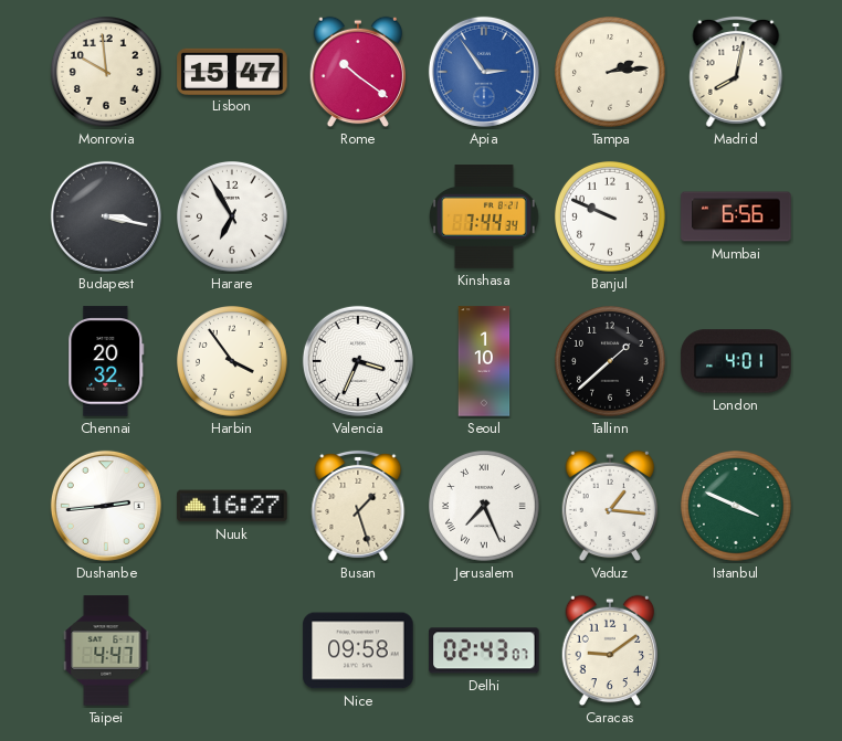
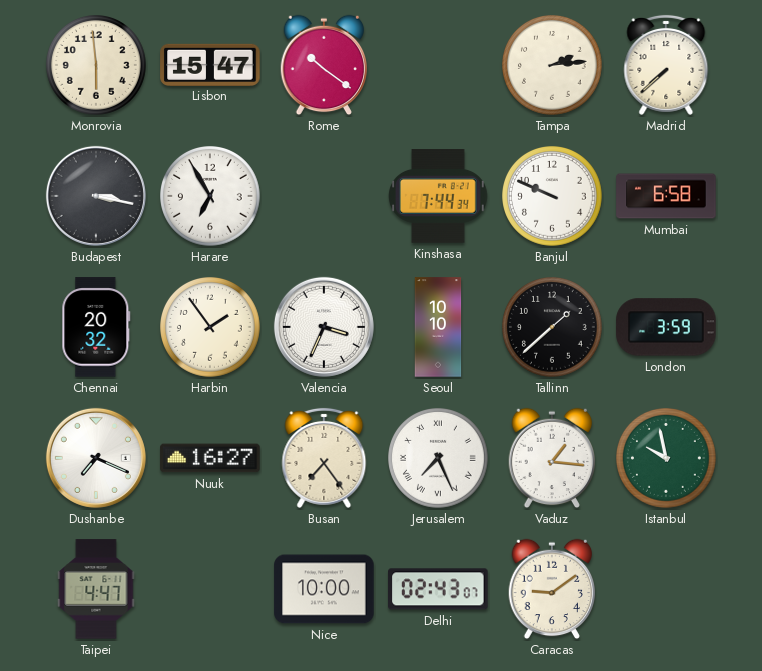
Monrovia: 9:59 -> 5:59 (97, 66)
Apia: 2:54 -> none (484, 72)
Madrid: 8:02 -> 7:38 (666, 65)
Mumbai: 6:56 -> 6:58 (666, 196)
Harbin: 3:54 -> 1:54 (211, 328)
Seoul: 1:10 -> 10:10 (438, 327)
London: 4:01 -> 3:59 (666, 327)
Dushanbe: 2:44 -> 7:19 (96, 458)
Busan: 1:27 -> 7:24 (324, 458)
Istanbul: 3:49 -> 9:58 (667, 459)
Nice: 09:58 -> 10:00 (324, 589)
